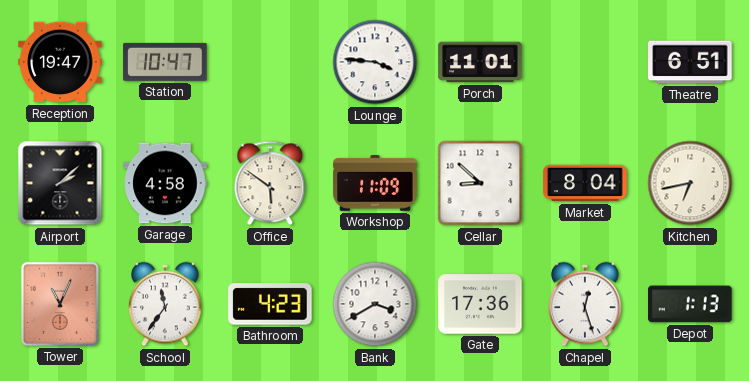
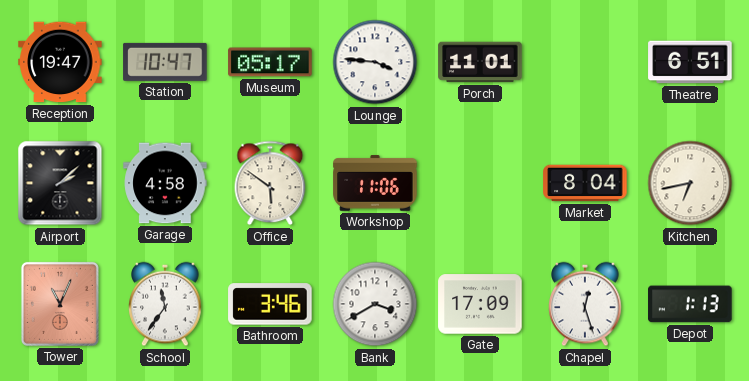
Museum: none -> 05:17 (270, 62)
Workshop: 11:09 -> 11:06 (375, 183)
Cellar: 8:52 -> none (480, 183)
Bathroom: 4:23 -> 3:46 (270, 304)
Gate: 17:36 -> 17:09 (480, 304)
